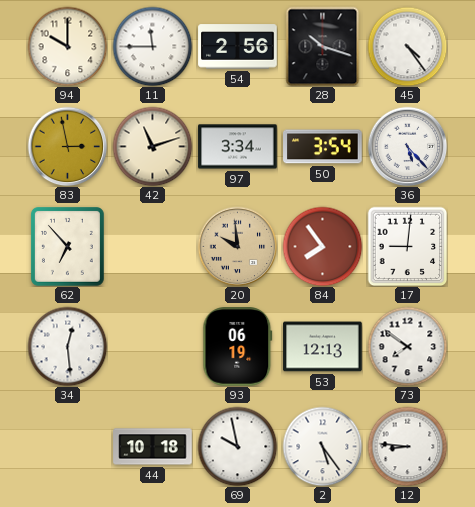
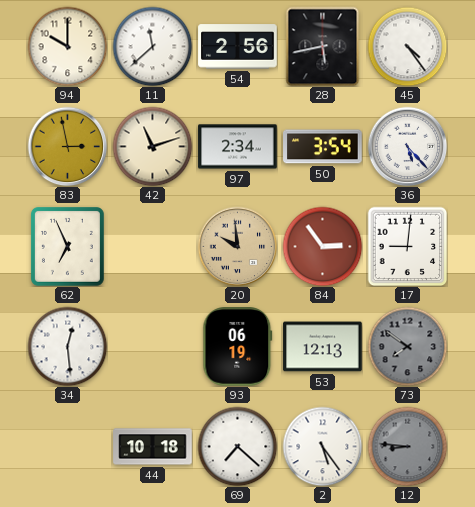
11: 11:45 -> 11:38 (152, 46)
28: 10:18 -> 5:43 (323, 46)
97: 3:34 -> 2:34 (238, 147)
62: 6:53 -> 6:56 (67, 246)
84: 7:54 -> 2:54 (322, 246)
73 dial: white -> grey (407, 346)
69: 9:58 -> 7:22 (237, 446)
12 dial: white -> grey (407, 446)
